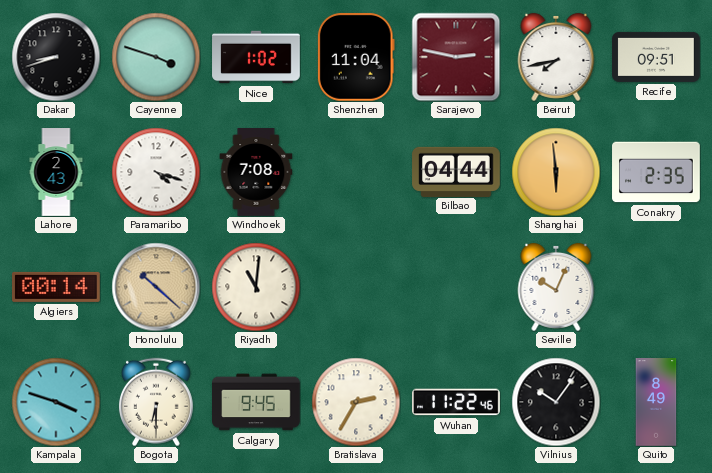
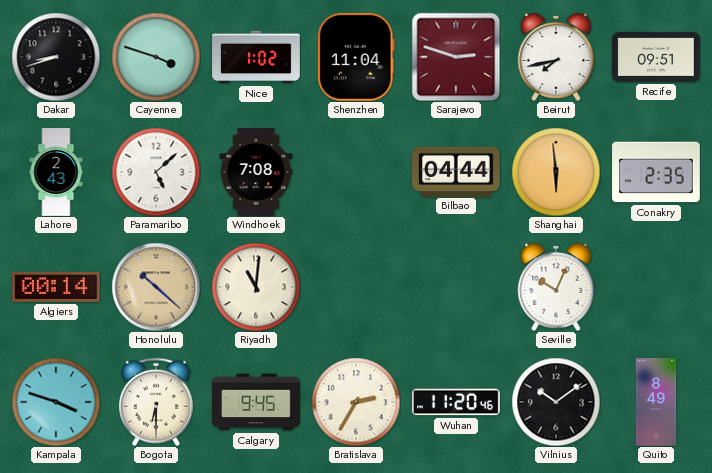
Sarajevo: 2:47 -> 2:48 (456, 57)
Paramaribo: 4:18 -> 5:08 (156, 172)
Wuhan: 11:22 -> 11:20 (457, 402)
Vilnius: 10:06 -> 10:09 (556, 402)
